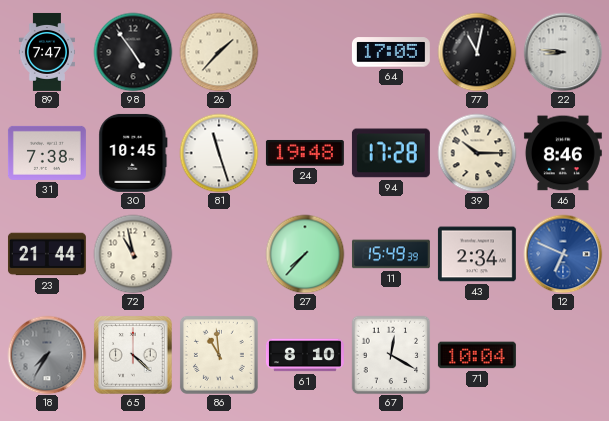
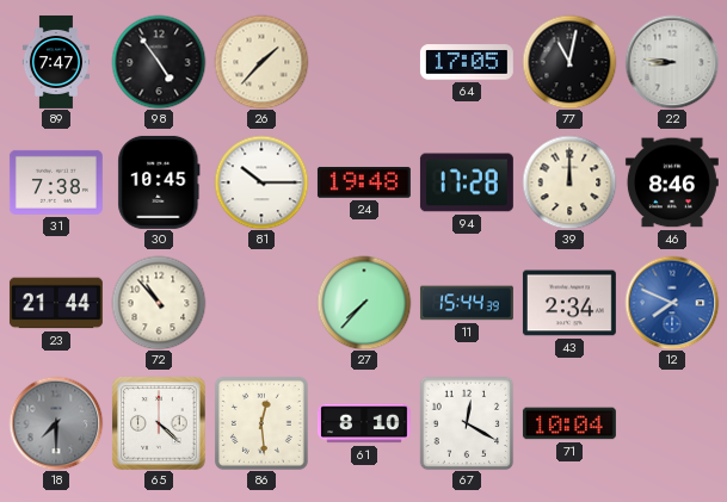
81: 11:27 -> 10:15 (261, 182)
39: 10:15 -> 12:00 (569, 182)
72: 10:58 -> 10:53 (159, 303)
11: 15:49 -> 15:44 (467, 303)
12: 6:49 -> 7:49 (672, 303)
18: 7:35 -> 7:30 (56, 423)
86: 10:59 -> 12:29 (261, 423)
